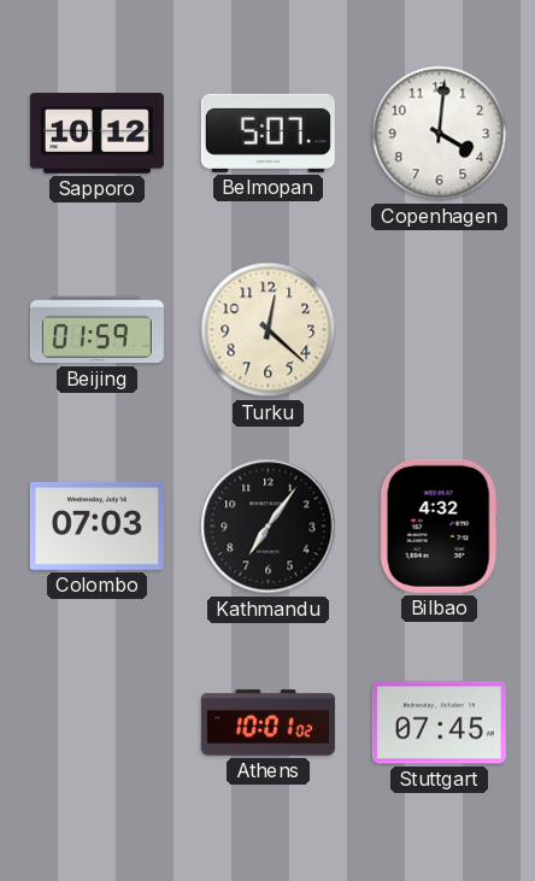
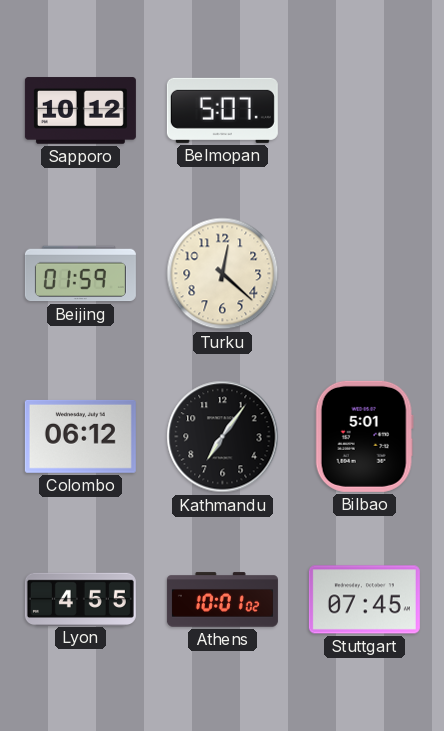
Copenhagen: 4:01 -> none (440, 134)
Colombo: 07:03 -> 06:12 (80, 436)
Bilbao: 4:32 -> 5:01 (364, 436)
Lyon: none -> 4:55 (80, 599)
